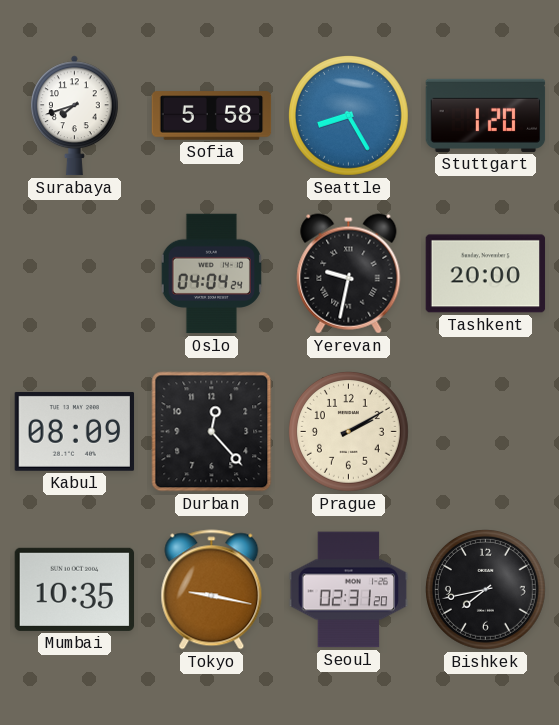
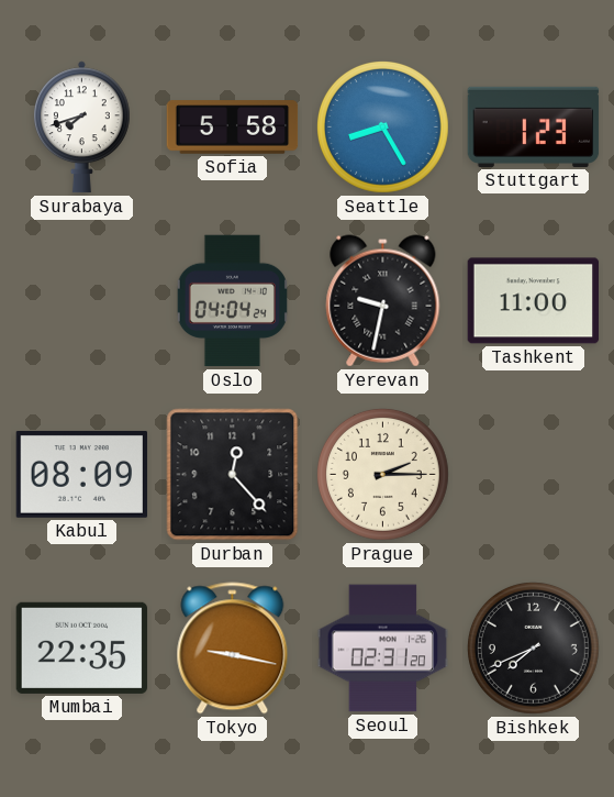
Stuttgart: 1:20 -> 1:23 (534, 126)
Tashkent: 20:00 -> 11:00 (534, 301)
Prague: 2:10 -> 2:15 (383, 475)
Mumbai: 10:35 -> 22:35 (82, 647)
Bishkek: 7:43 -> 7:41 (534, 649)
